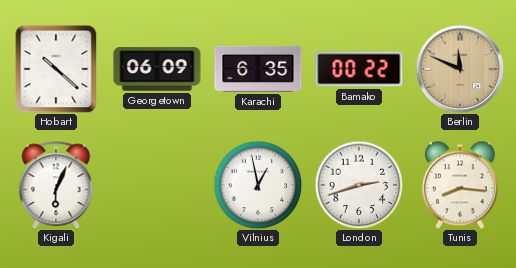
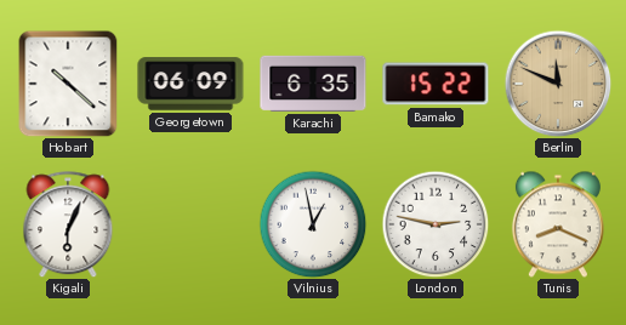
Bamako: 00:22 -> 15:22 (436, 84)
London: 2:42 -> 2:47 (436, 224)
Tunis: 8:16 -> 8:19 (558, 224)
